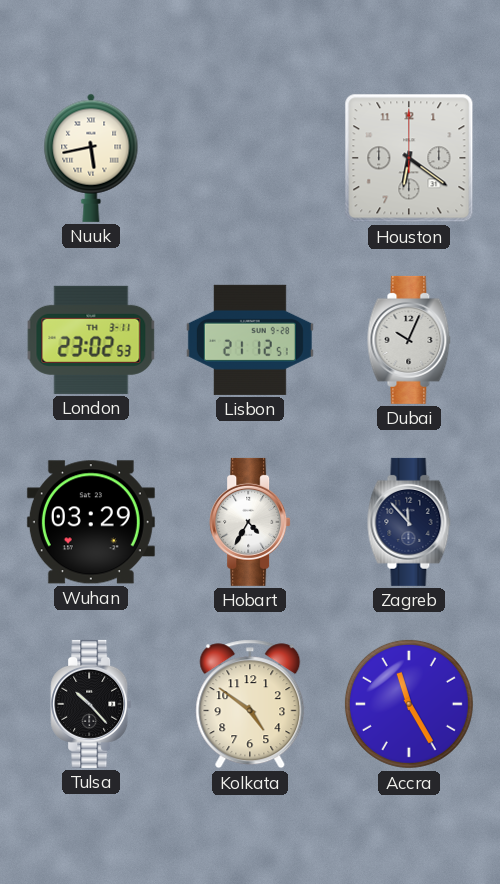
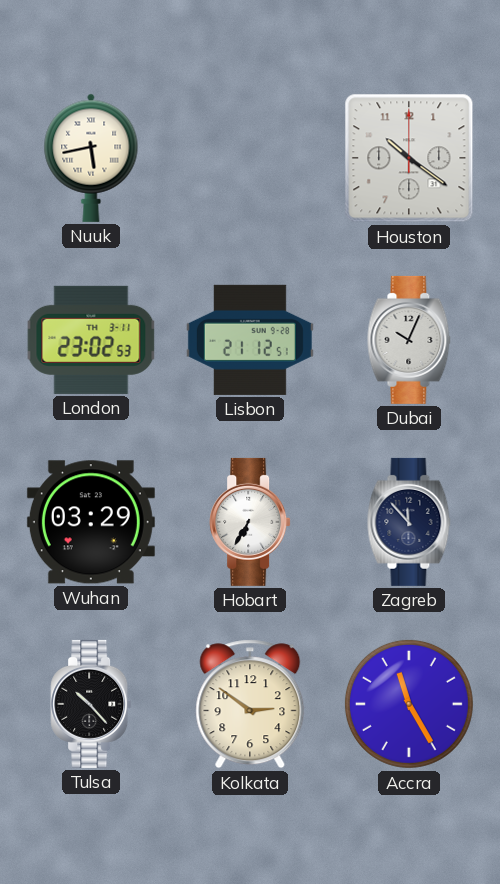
Houston: 6:21 -> 10:21 (409, 158)
Hobart: 4:35 -> 6:35 (250, 522)
Kolkata: 4:51 -> 2:51 (250, 704)
